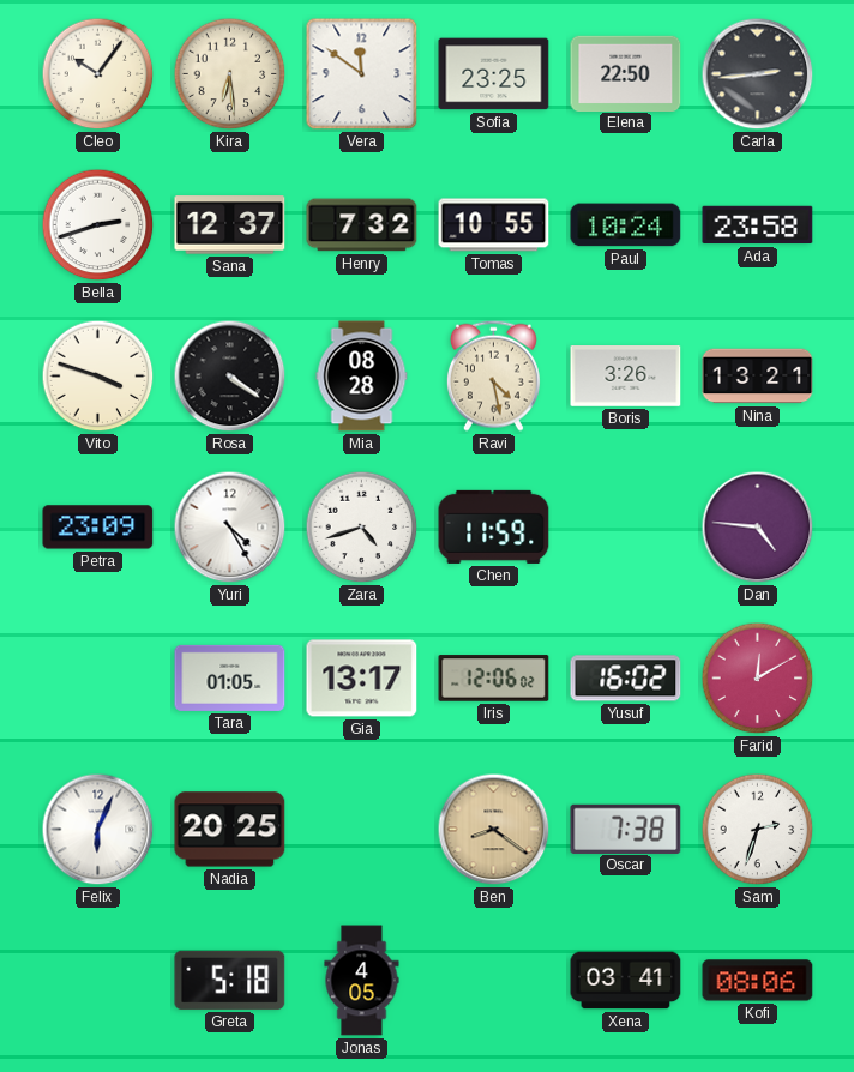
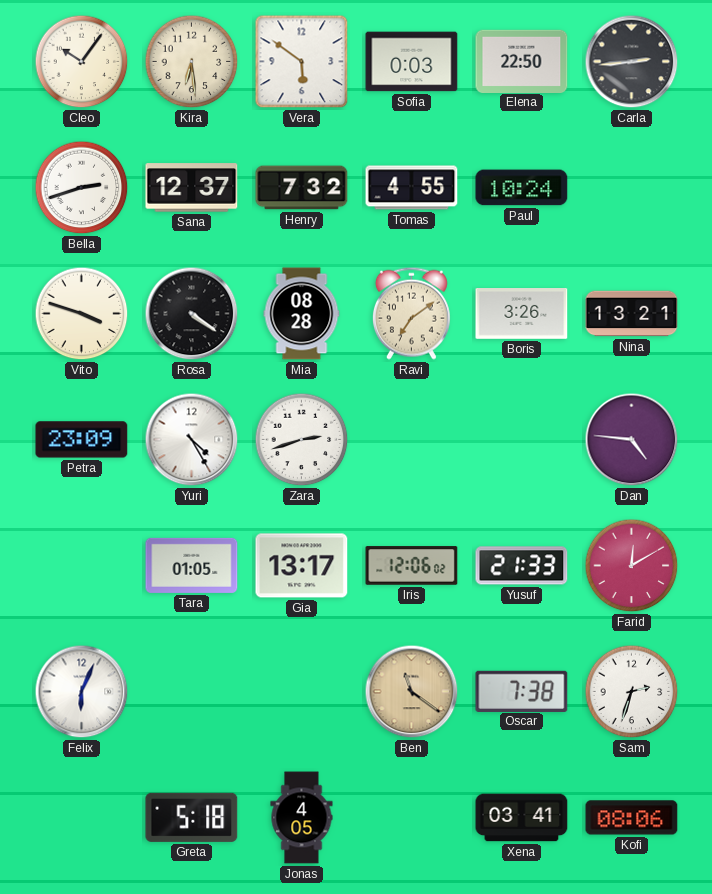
Vera: 11:51 -> 5:51 (302, 62)
Sofia: 23:25 -> 0:03 (412, 62)
Tomas: 10:55 -> 4:55 (412, 188)
Ada: 23:58 -> none (758, 225)
Ravi: 4:28 -> 7:09 (411, 313)
Zara: 4:42 -> 2:42 (302, 440)
Chen: 11:59 -> none (494, 526)
Yusuf: 16:02 -> 21:33 (522, 566)
Nadia: 20:25 -> none (230, 830)
Ben: 8:21 -> 11:21 (412, 692)
